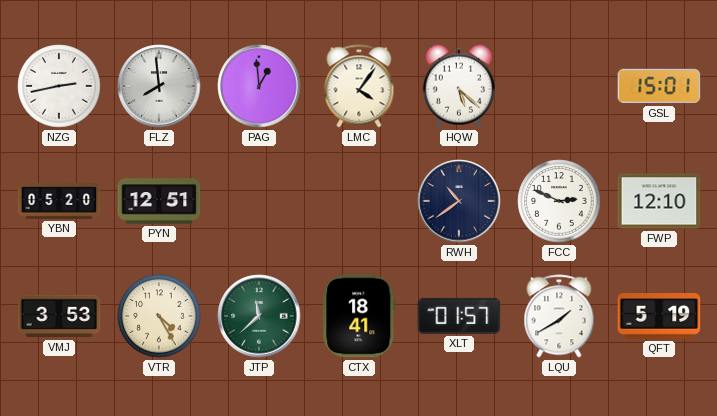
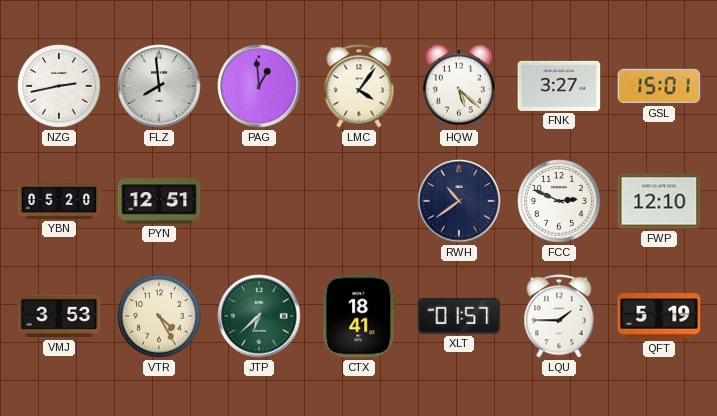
FNK: none -> 3:27 (559, 86)
JTP: 11:38 -> 6:38 (259, 316)
LQU: 1:40 -> 1:45 (559, 316)
